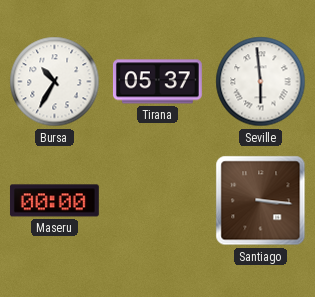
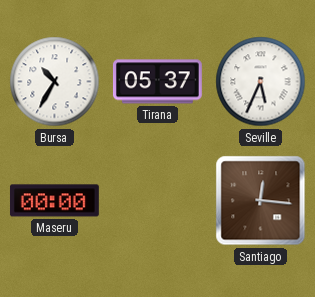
Seville: 5:59 -> 5:34 (261, 82)
Santiago: 3:16 -> 12:16 (261, 201)
